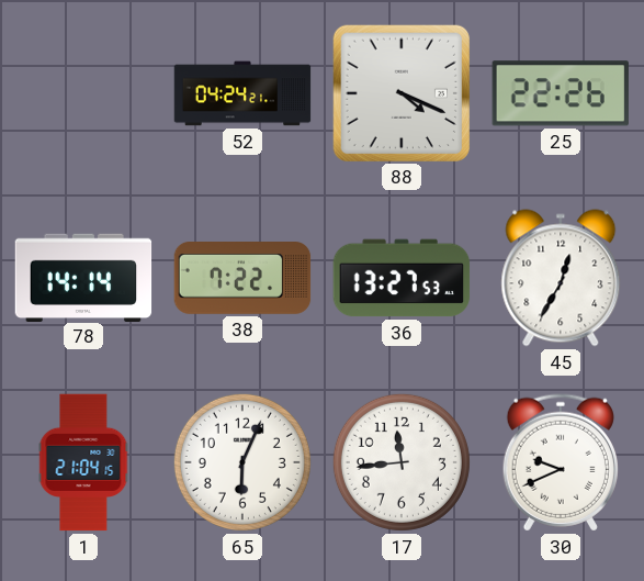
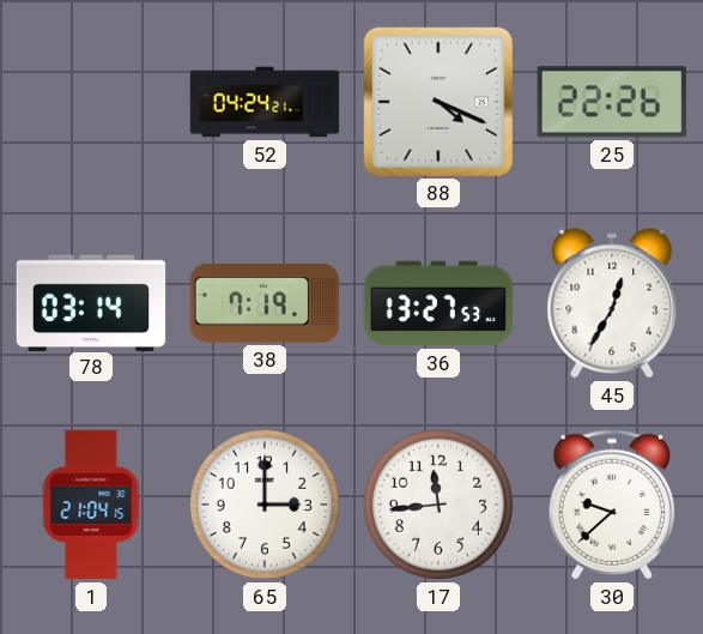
78: 14:14 -> 03:14 (91, 302)
38: 7:22 -> 7:19 (265, 304)
65: 6:04 -> 3:00 (265, 505)
30: 9:41 -> 9:38 (612, 505)
